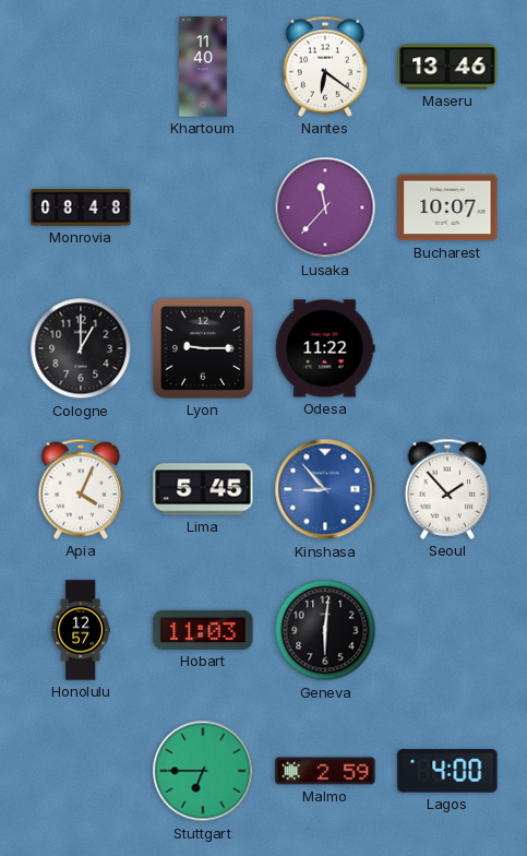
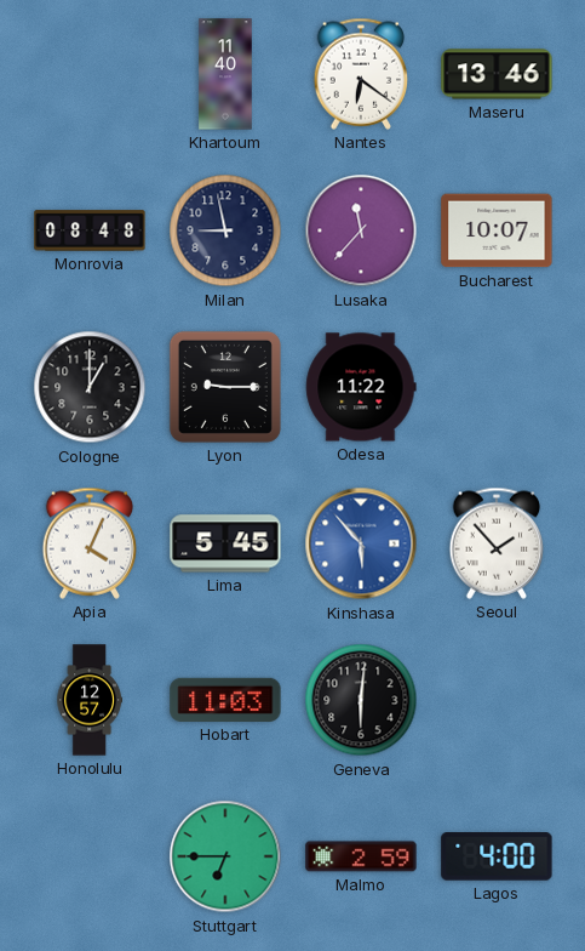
Milan: none -> 8:58 (225, 230)
Kinshasa: 8:53 -> 5:53 (361, 543)
